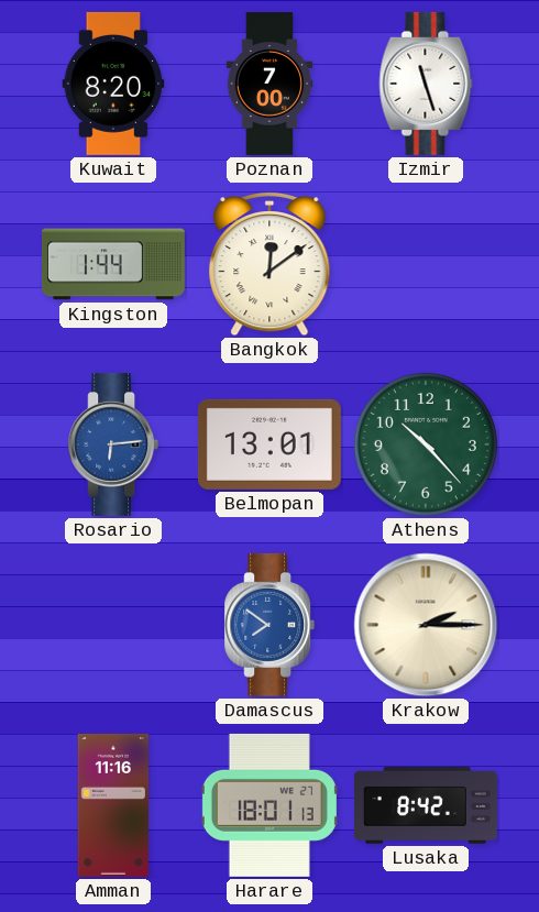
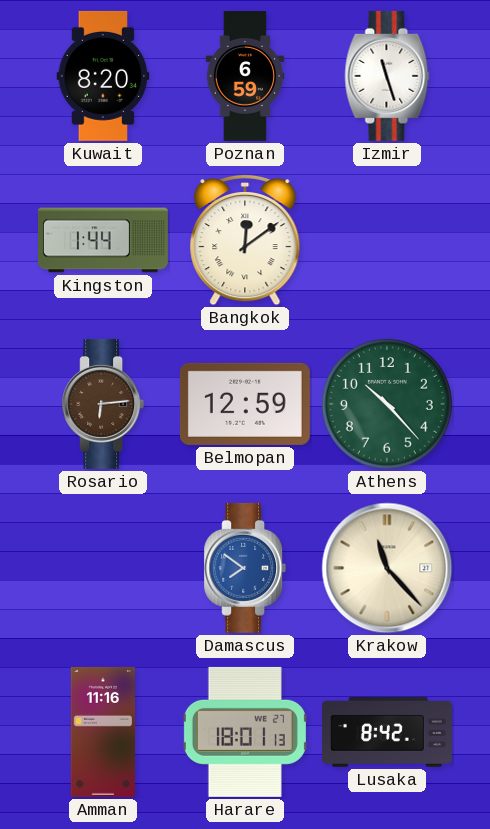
Poznan: 7:00 -> 6:59 (245, 77)
Rosario dial: blue -> brown (103, 404)
Belmopan: 13:01 -> 12:59 (245, 404)
Krakow: 2:15 -> 11:23 (387, 568)
